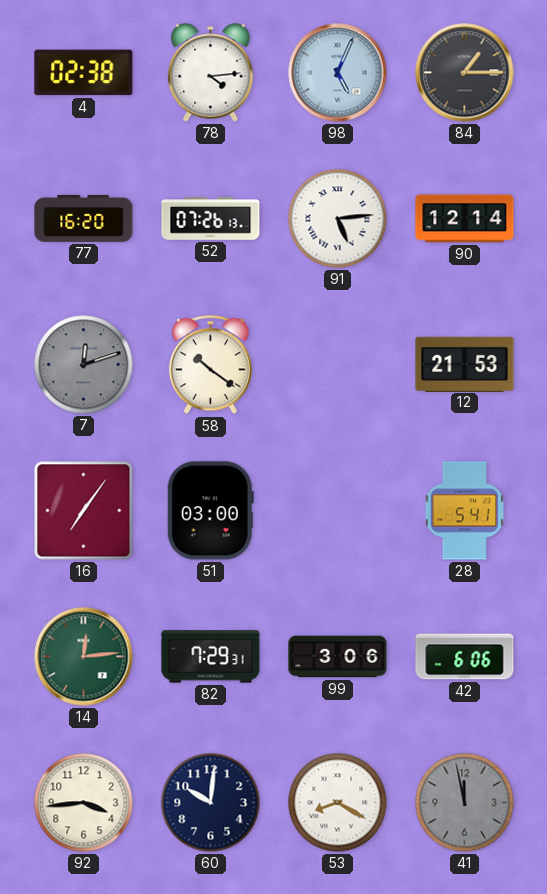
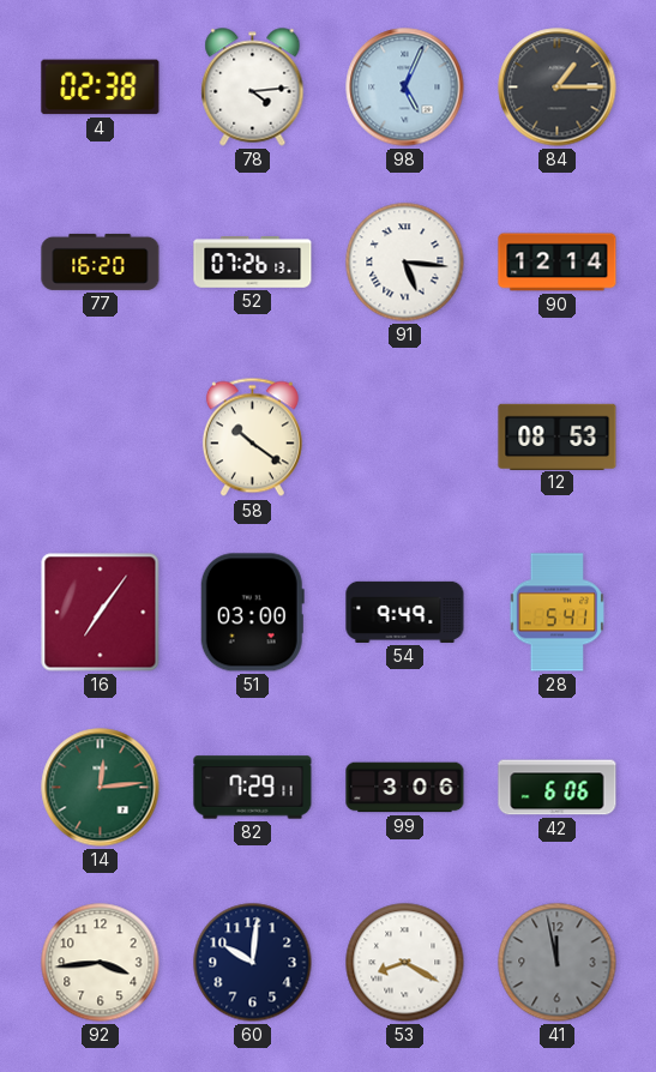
91: 5:14 -> 5:16 (405, 263)
7: 12:12 -> none (84, 365)
12: 21:53 -> 08:53 (558, 436)
54: none -> 9:49 (405, 612)
82: 7:29:31 -> 7:29:11 (253, 788)
